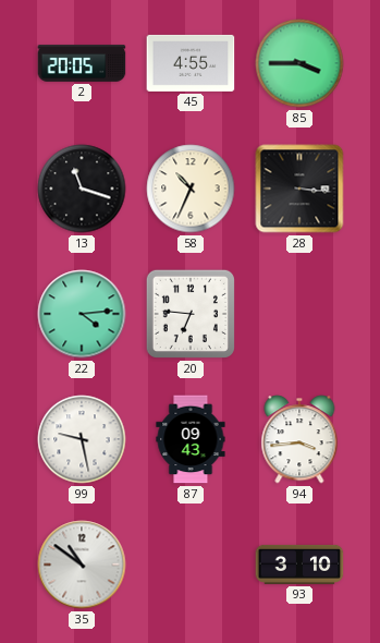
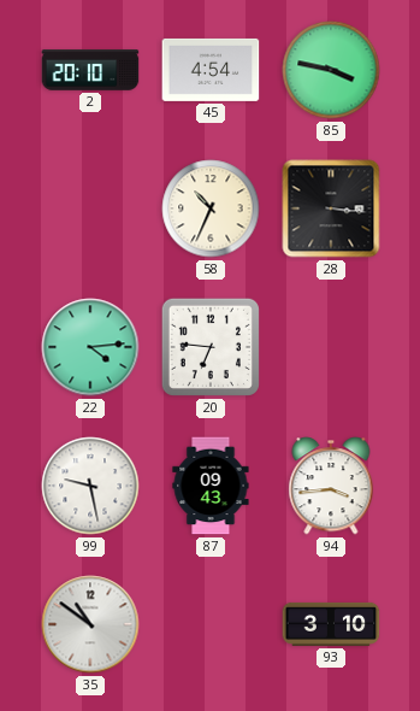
2: 20:05 -> 20:10 (90, 70)
45: 4:55 -> 4:54 (211, 70)
85: 3:45 -> 3:47 (331, 70)
13: 11:18 -> none (82, 189)
